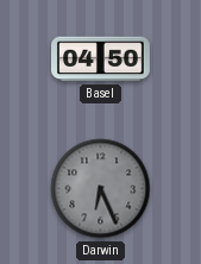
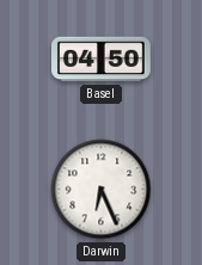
Darwin dial: grey -> white (102, 190)
